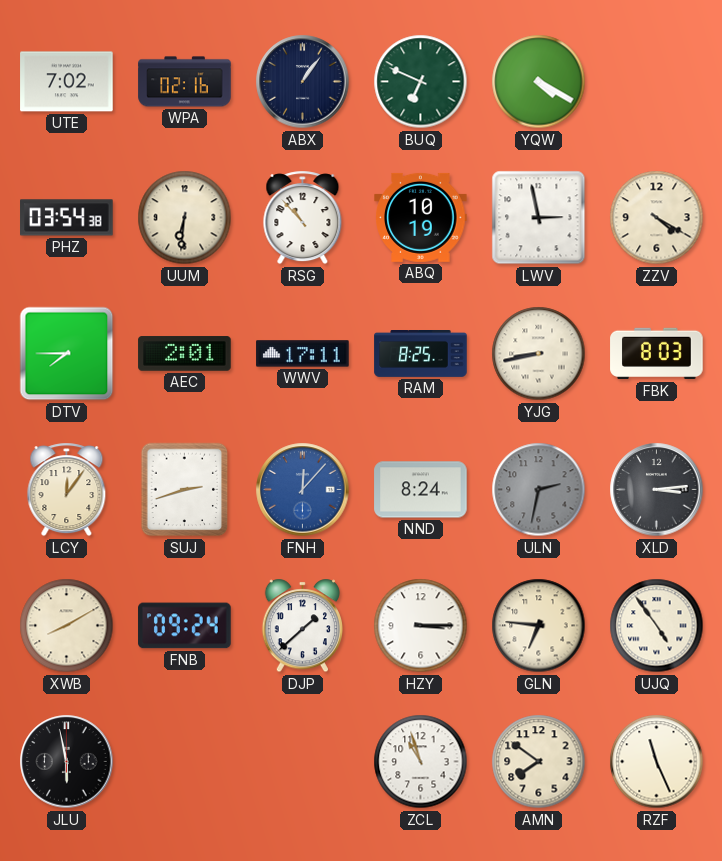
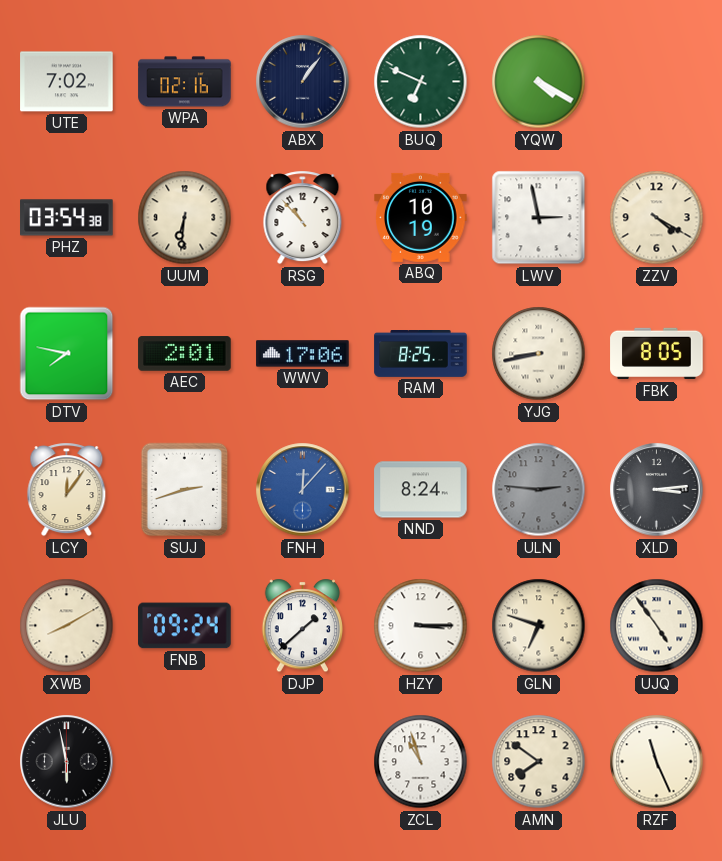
DTV: 7:45 -> 7:47 (67, 354)
WWV: 17:11 -> 17:06 (303, 354)
FBK: 8:03 -> 8:05 (657, 354)
ULN: 2:32 -> 2:46 (539, 490)
GLN: 6:46 -> 6:48 (539, 626)
